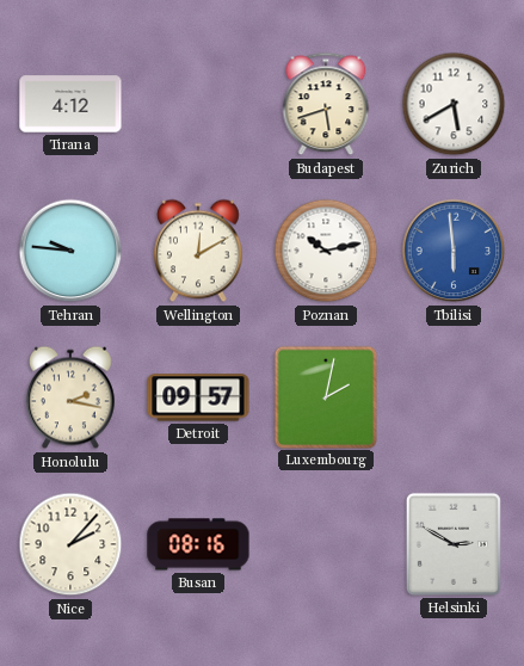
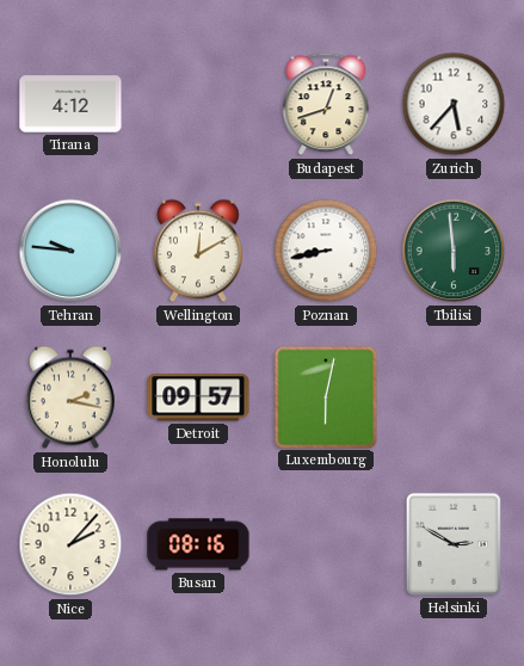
Budapest: 5:42 -> 12:42 (326, 104)
Zurich: 5:40 -> 5:37 (454, 104)
Poznan: 10:13 -> 8:43 (326, 251)
Tbilisi dial: blue -> green (454, 251)
Luxembourg: 2:02 -> 6:02 (325, 396)
